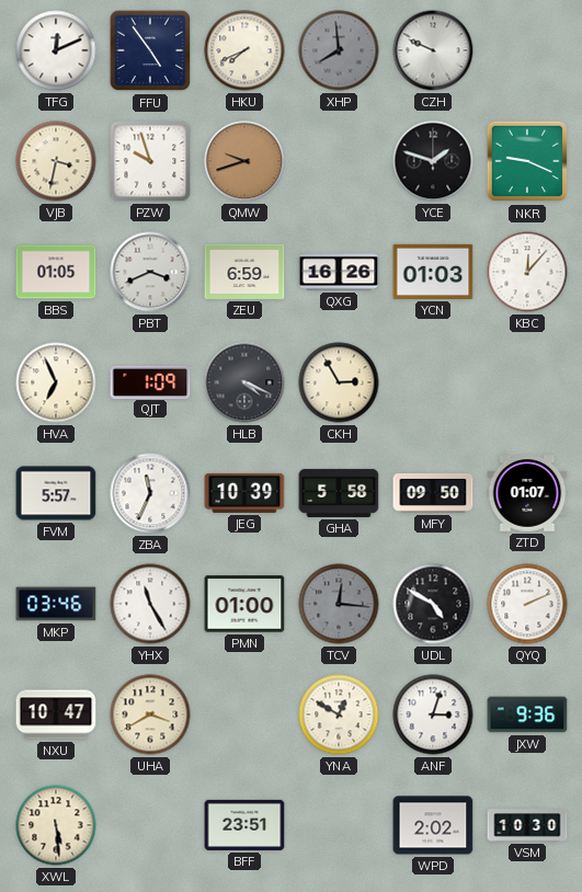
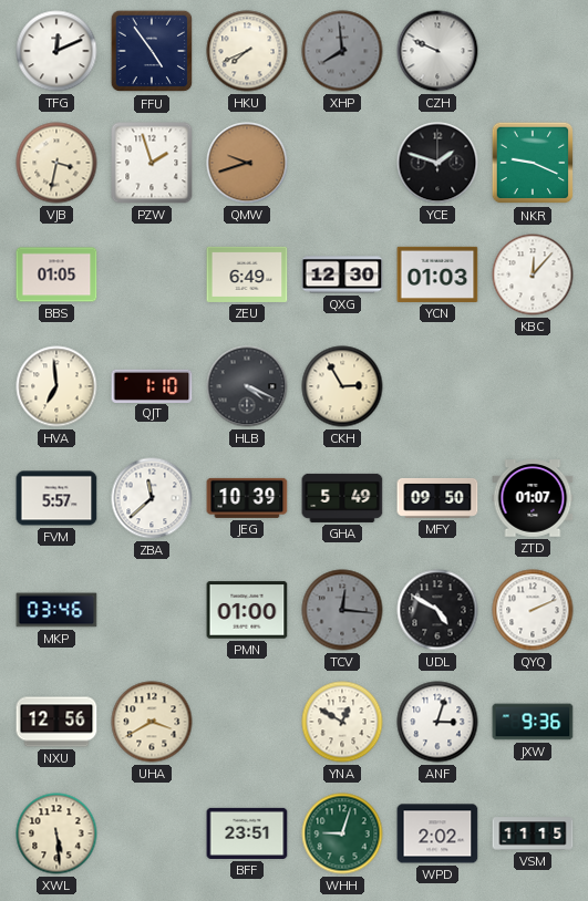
PZW: 9:57 -> 1:57 (152, 163)
PBT: 3:41 -> none (150, 272)
ZEU: 6:59 -> 6:49 (247, 275)
QXG: 16:26 -> 12:30 (342, 275)
HVA: 6:56 -> 6:59 (56, 386)
QJT: 1:09 -> 1:10 (152, 385)
ZBA: 11:34 -> 11:38 (152, 498)
GHA: 5:58 -> 5:49 (342, 498)
YHX: 11:25 -> none (150, 604)
NXU: 10:47 -> 12:56 (56, 722)
WHH: none -> 9:03 (342, 833)
VSM: 10:30 -> 11:15 (533, 833)
